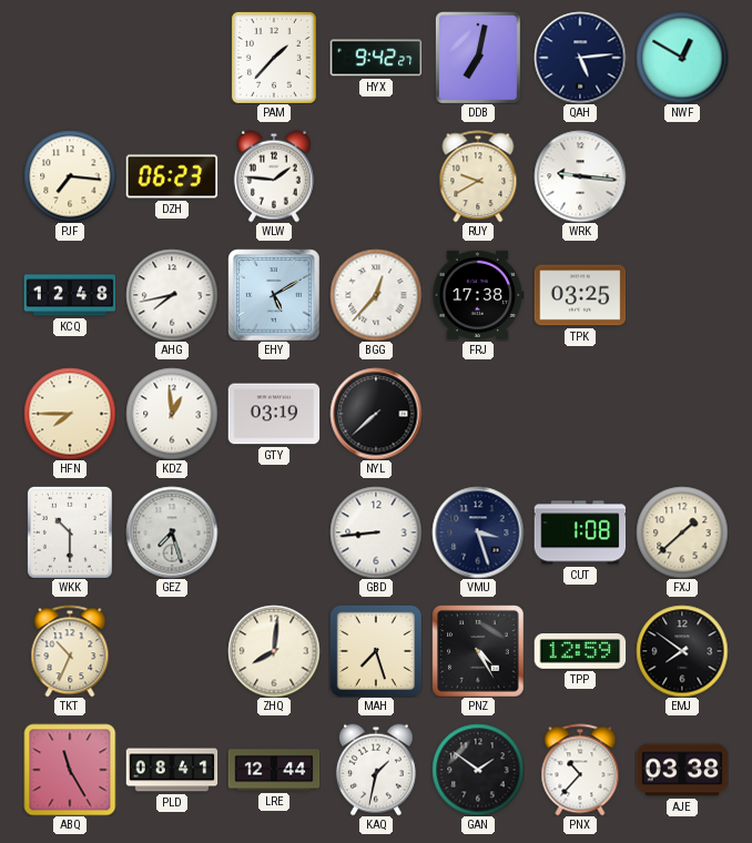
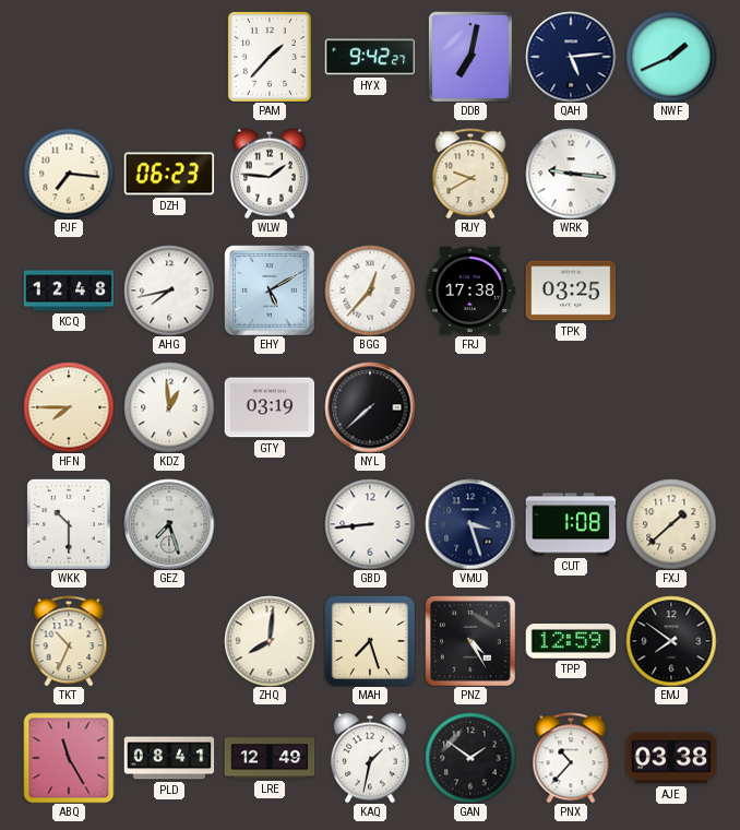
NWF: 12:50 -> 1:41 (671, 57)
LRE: 12:44 -> 12:49 (270, 758)
